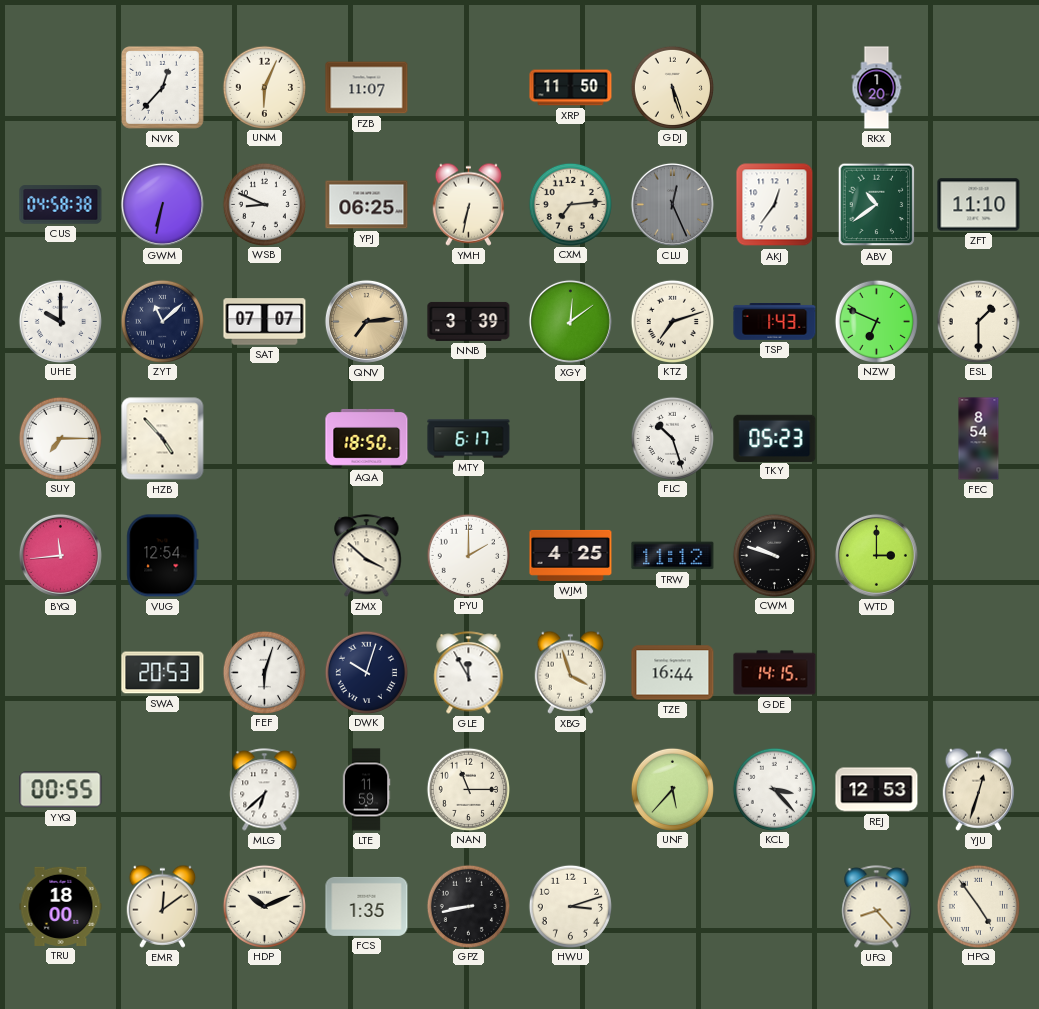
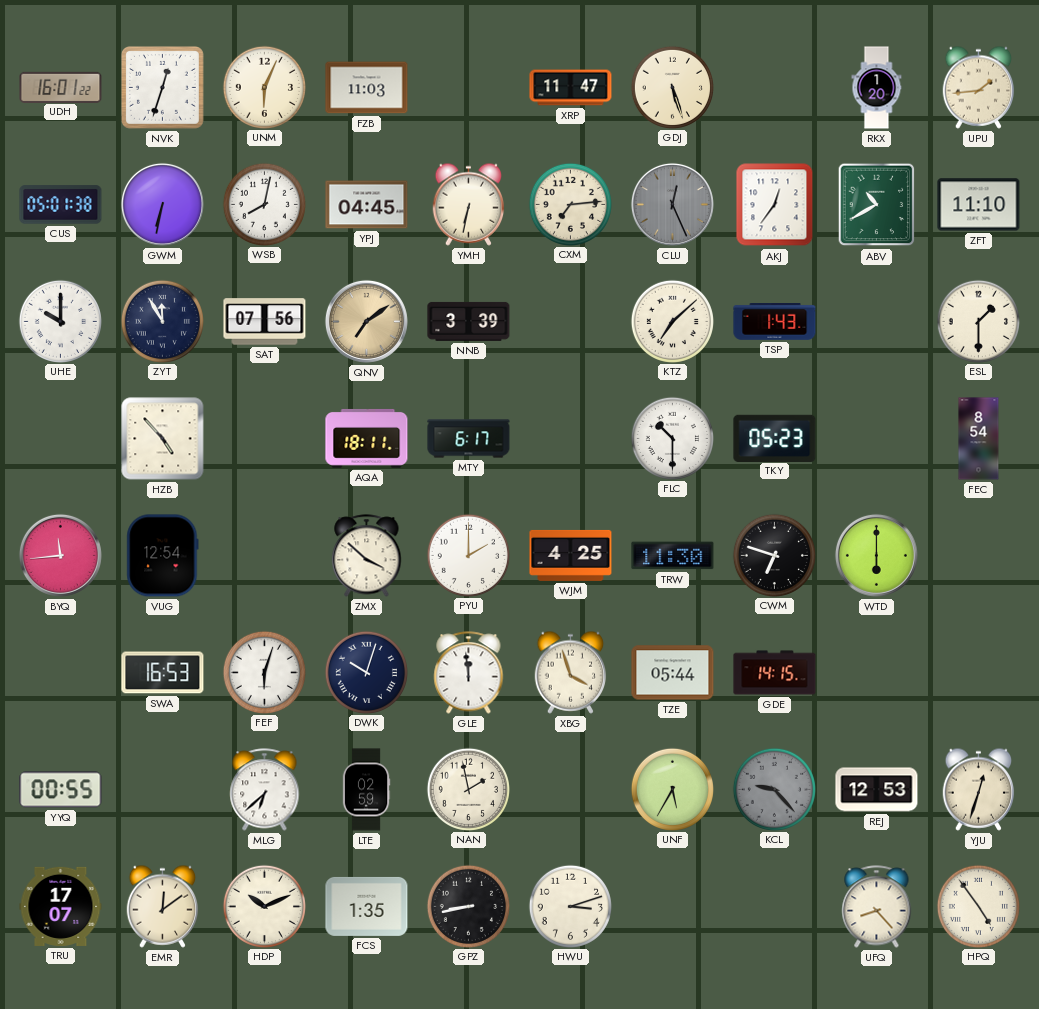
UDH: none -> 16:01 (61, 87)
NVK: 12:37 -> 12:33 (162, 87)
FZB: 11:07 -> 11:03 (367, 88)
XRP: 11:50 -> 11:47 (571, 88)
UPU: none -> 1:44 (979, 87)
CUS: 04:58 -> 05:01 (61, 205)
WSB: 8:49 -> 8:02 (264, 204)
YPJ: 06:25 -> 04:45 (367, 205)
ABV: 10:39 -> 10:40 (877, 205)
ZYT: 11:08 -> 11:55 (162, 321)
SAT: 07:07 -> 07:56 (265, 322)
QNV: 7:14 -> 7:09 (366, 321)
XGY: 12:09 -> none (570, 321)
KTZ: 7:12 -> 7:08 (672, 321)
NZW: 6:49 -> none (876, 321)
SUY: 7:15 -> none (60, 438)
AQA: 18:50 -> 18:11 (367, 438)
FLC: 10:27 -> 10:30 (672, 438)
TRW: 11:12 -> 11:30 (673, 556)
CWM: 9:48 -> 6:48 (774, 555)
WTD: 3:00 -> 6:00 (876, 555)
SWA: 20:53 -> 16:53 (163, 673)
GLE: 11:55 -> 11:59 (469, 673)
TZE: 16:44 -> 05:44 (673, 673)
LTE: 11:59 -> 02:59 (366, 790)
NAN: 11:15 -> 1:58 (468, 789)
UNF: 5:37 -> 5:35 (672, 789)
KCL: 3:23 -> 9:23 (774, 789)
KCL dial: white -> grey (774, 789)
TRU: 18:00 -> 17:07 (61, 906)
